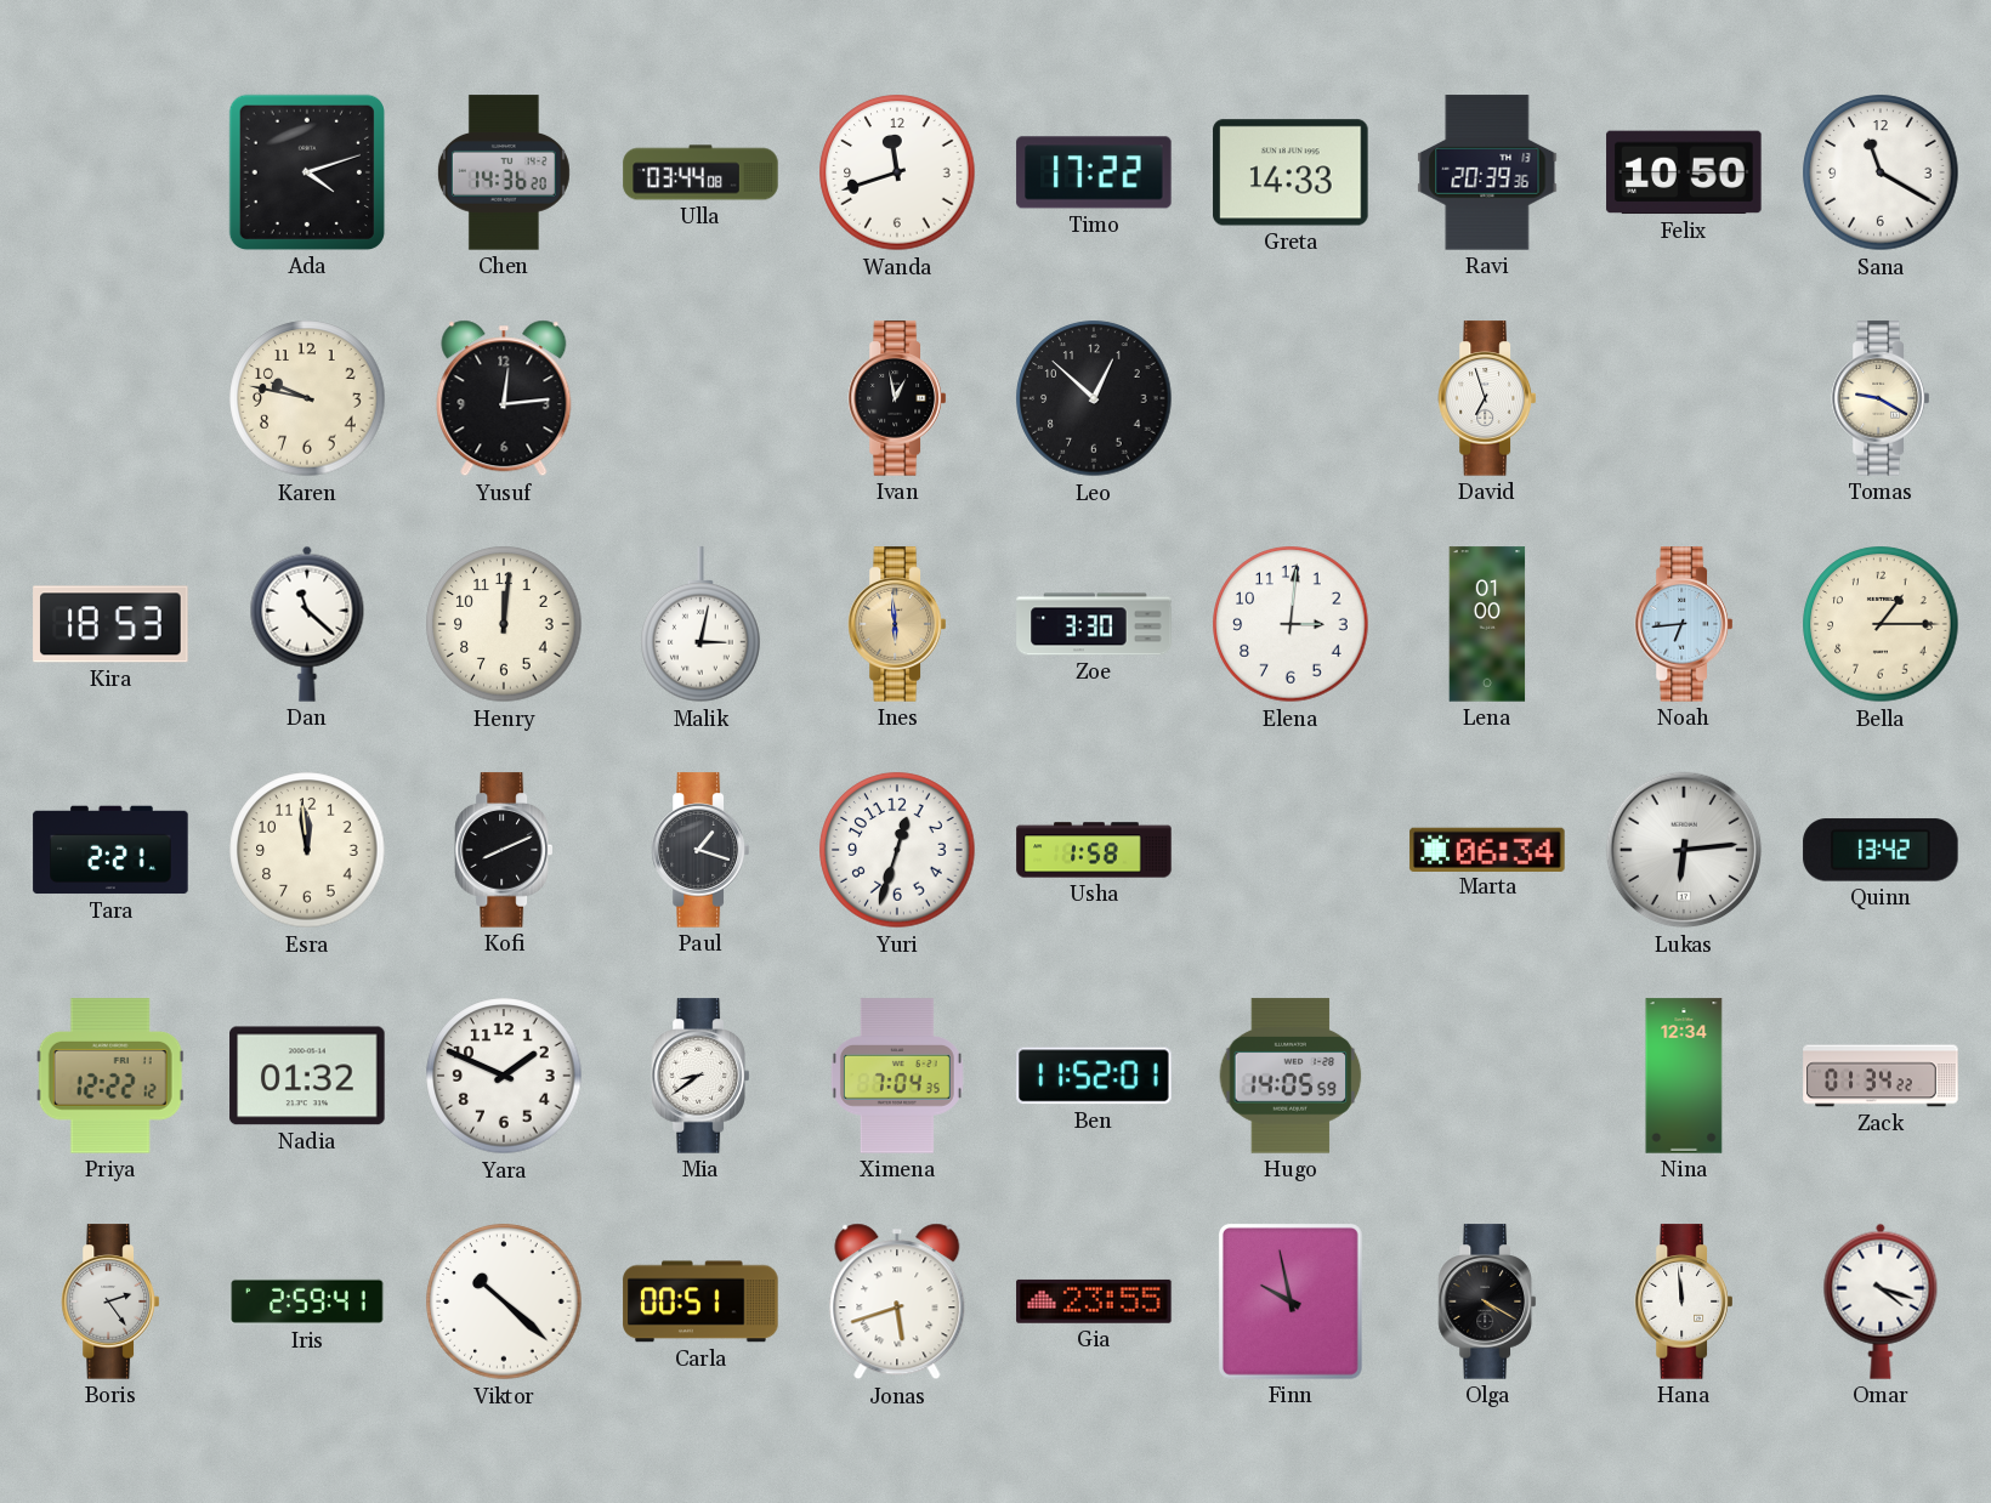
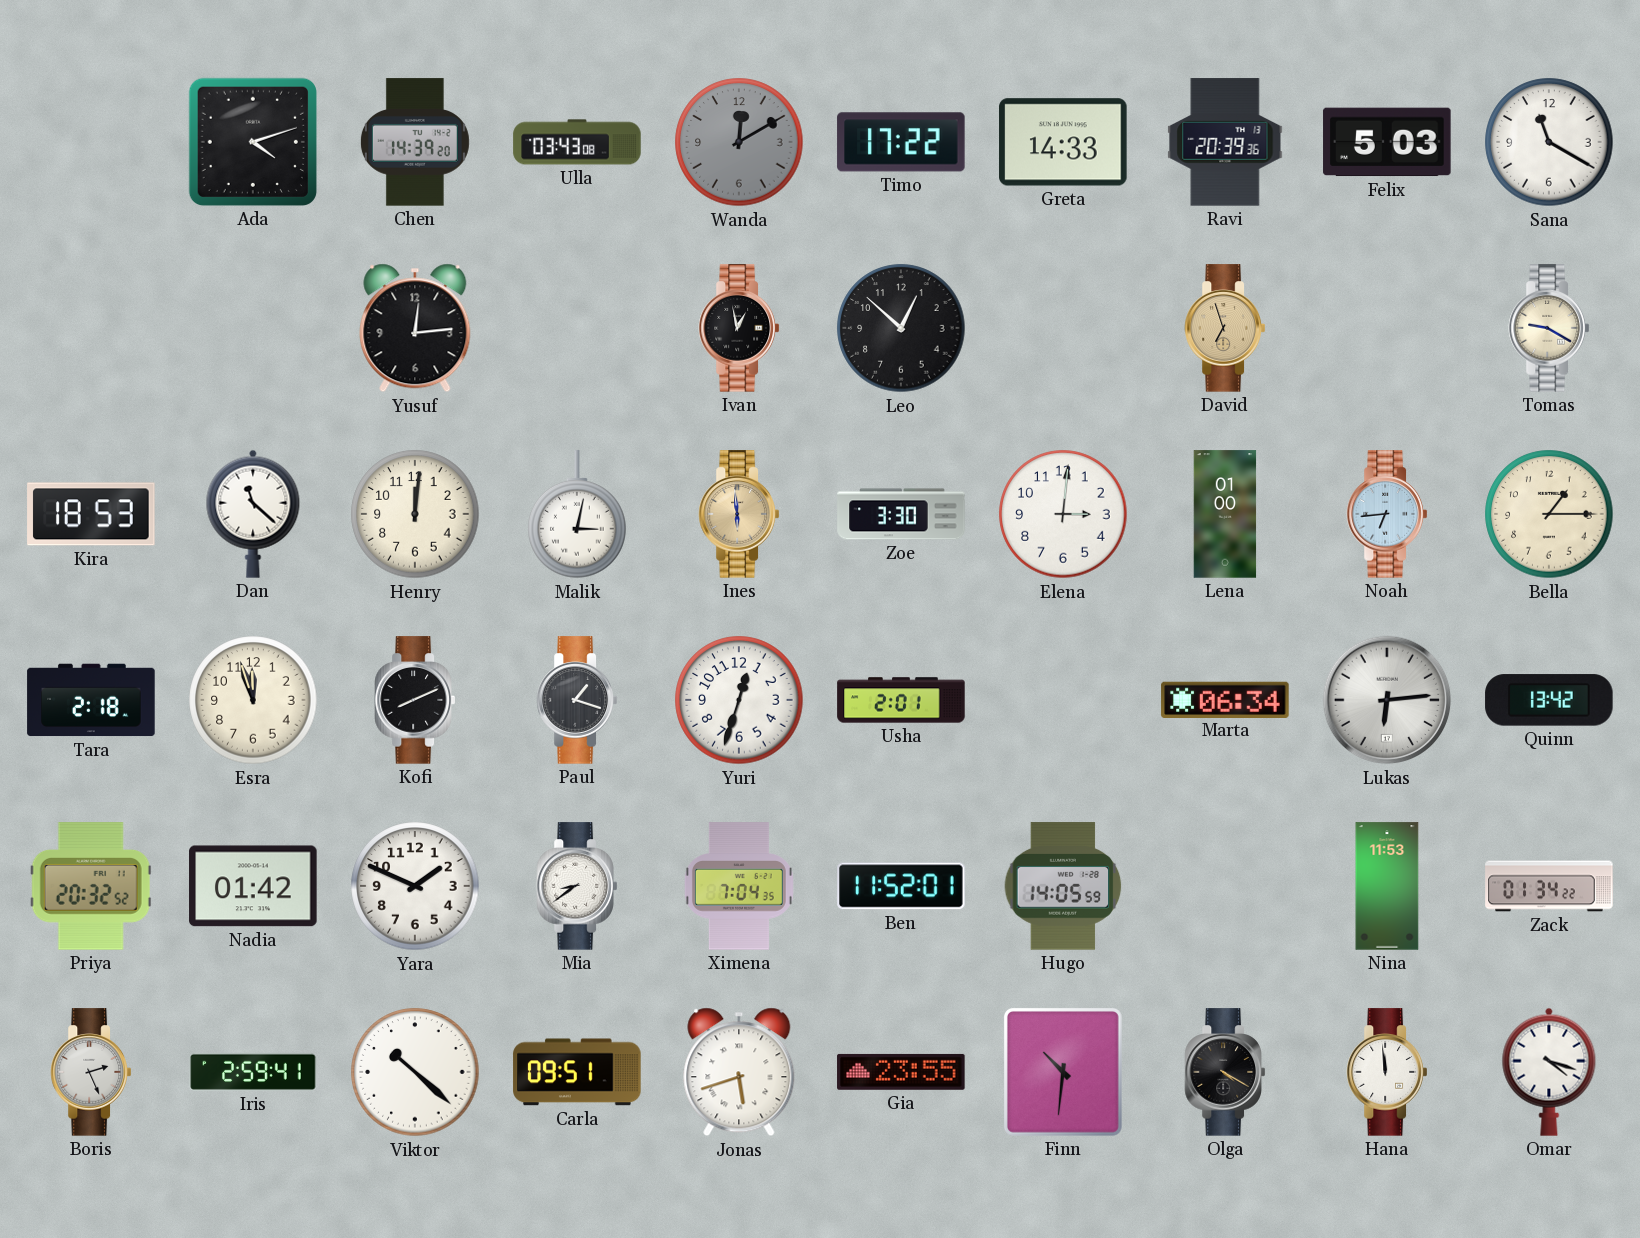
Chen: 14:36 -> 14:39 (415, 142)
Ulla: 03:44 -> 03:43 (577, 142)
Wanda: 11:42 -> 12:10 (739, 142)
Wanda dial: white -> grey (739, 142)
Felix: 10:50 -> 5:03 (1387, 142)
Karen: 9:47 -> none (307, 398)
David dial: white -> champagne (1224, 328)
Tara: 2:21 -> 2:18 (91, 700)
Esra: 11:59 -> 11:57 (253, 700)
Usha: 1:58 -> 2:01 (901, 700)
Priya: 12:22 -> 20:32 (91, 886)
Nadia: 01:32 -> 01:42 (253, 886)
Nina: 12:34 -> 11:53 (1387, 886)
Boris: 2:24 -> 2:26 (90, 1072)
Carla: 00:51 -> 09:51 (577, 1072)
Finn: 9:58 -> 10:31 (1063, 1072)
